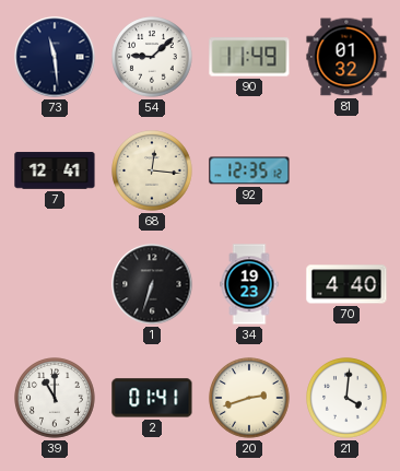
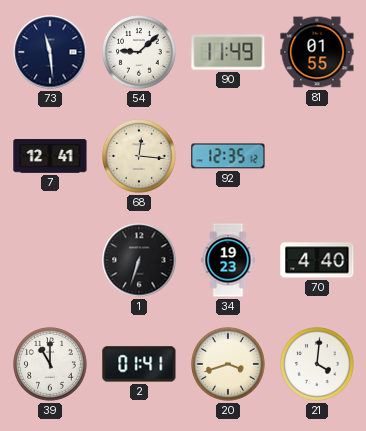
81: 01:32 -> 01:55 (317, 52)
20: 2:42 -> 3:42 (228, 364)
